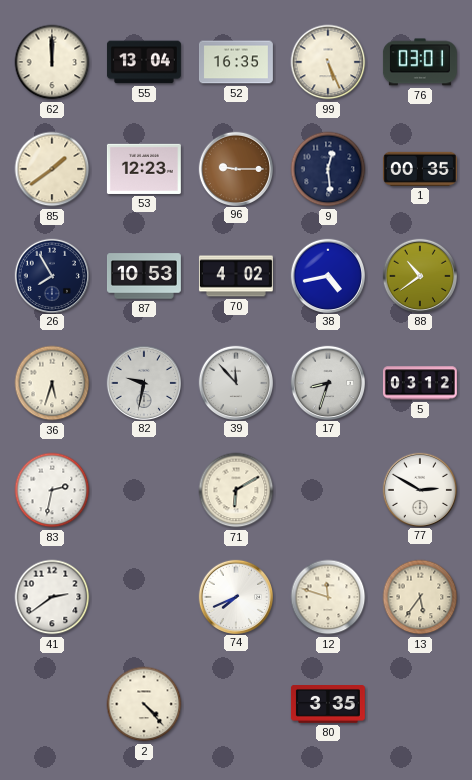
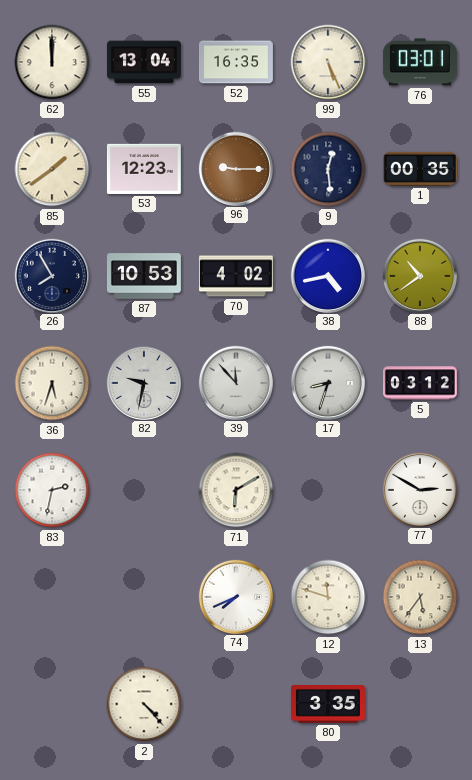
41: 2:39 -> none (52, 597)
